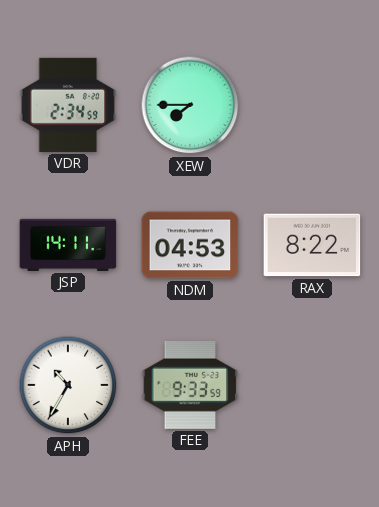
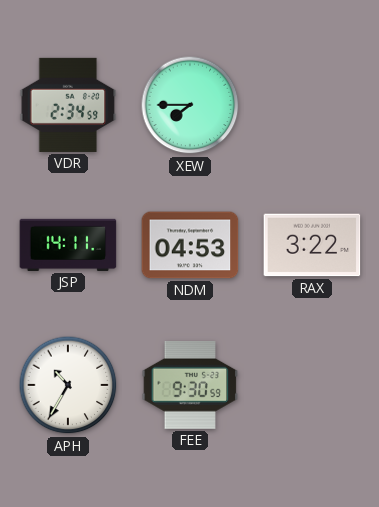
RAX: 8:22 -> 3:22 (312, 245)
FEE: 9:33 -> 9:30 (190, 385)
